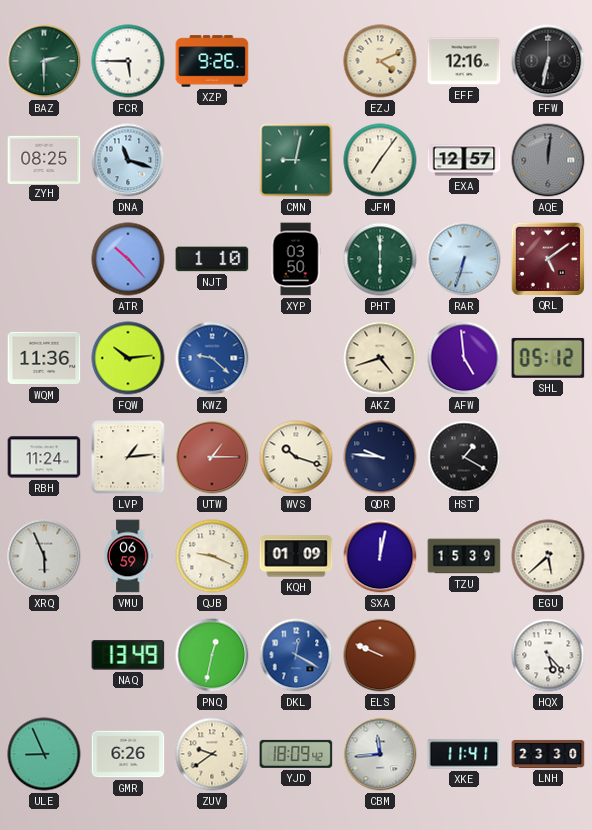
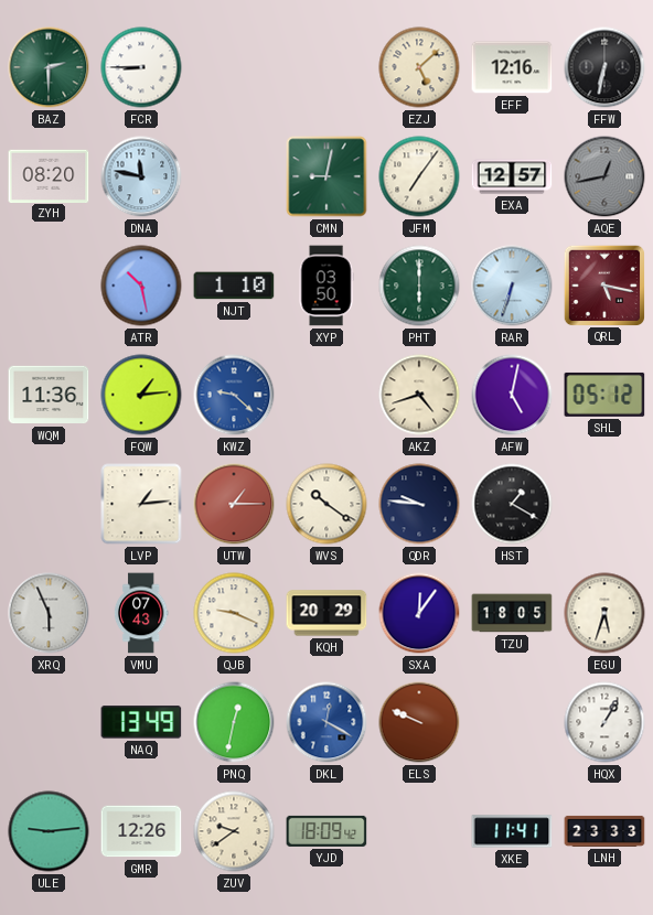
FCR: 5:45 -> 8:45 (141, 67)
XZP: 9:26 -> none (212, 61)
EZJ: 4:11 -> 5:08 (419, 67)
ZYH: 08:25 -> 08:20 (49, 175)
DNA: 11:18 -> 11:47 (141, 176)
AQE: 12:01 -> 12:43 (604, 176)
ATR: 10:23 -> 10:28 (141, 286)
QRL: 5:09 -> 5:17 (603, 284)
FQW: 10:14 -> 1:14 (141, 395)
AFW: 4:59 -> 5:02 (512, 395)
RBH: 11:24 -> none (44, 457)
WVS: 10:18 -> 10:21 (326, 504)
VMU: 06:59 -> 07:43 (141, 613)
KQH: 01:09 -> 20:29 (326, 613)
SXA: 12:02 -> 12:06 (419, 613)
TZU: 15:39 -> 18:05 (512, 613)
EGU: 5:38 -> 5:33 (604, 613)
HQX: 5:23 -> 1:05 (604, 722)
ULE: 8:56 -> 9:14 (49, 831)
GMR: 6:26 -> 12:26 (141, 831)
CBM: 11:44 -> none (380, 754)
LNH: 23:30 -> 23:33 (604, 831)
